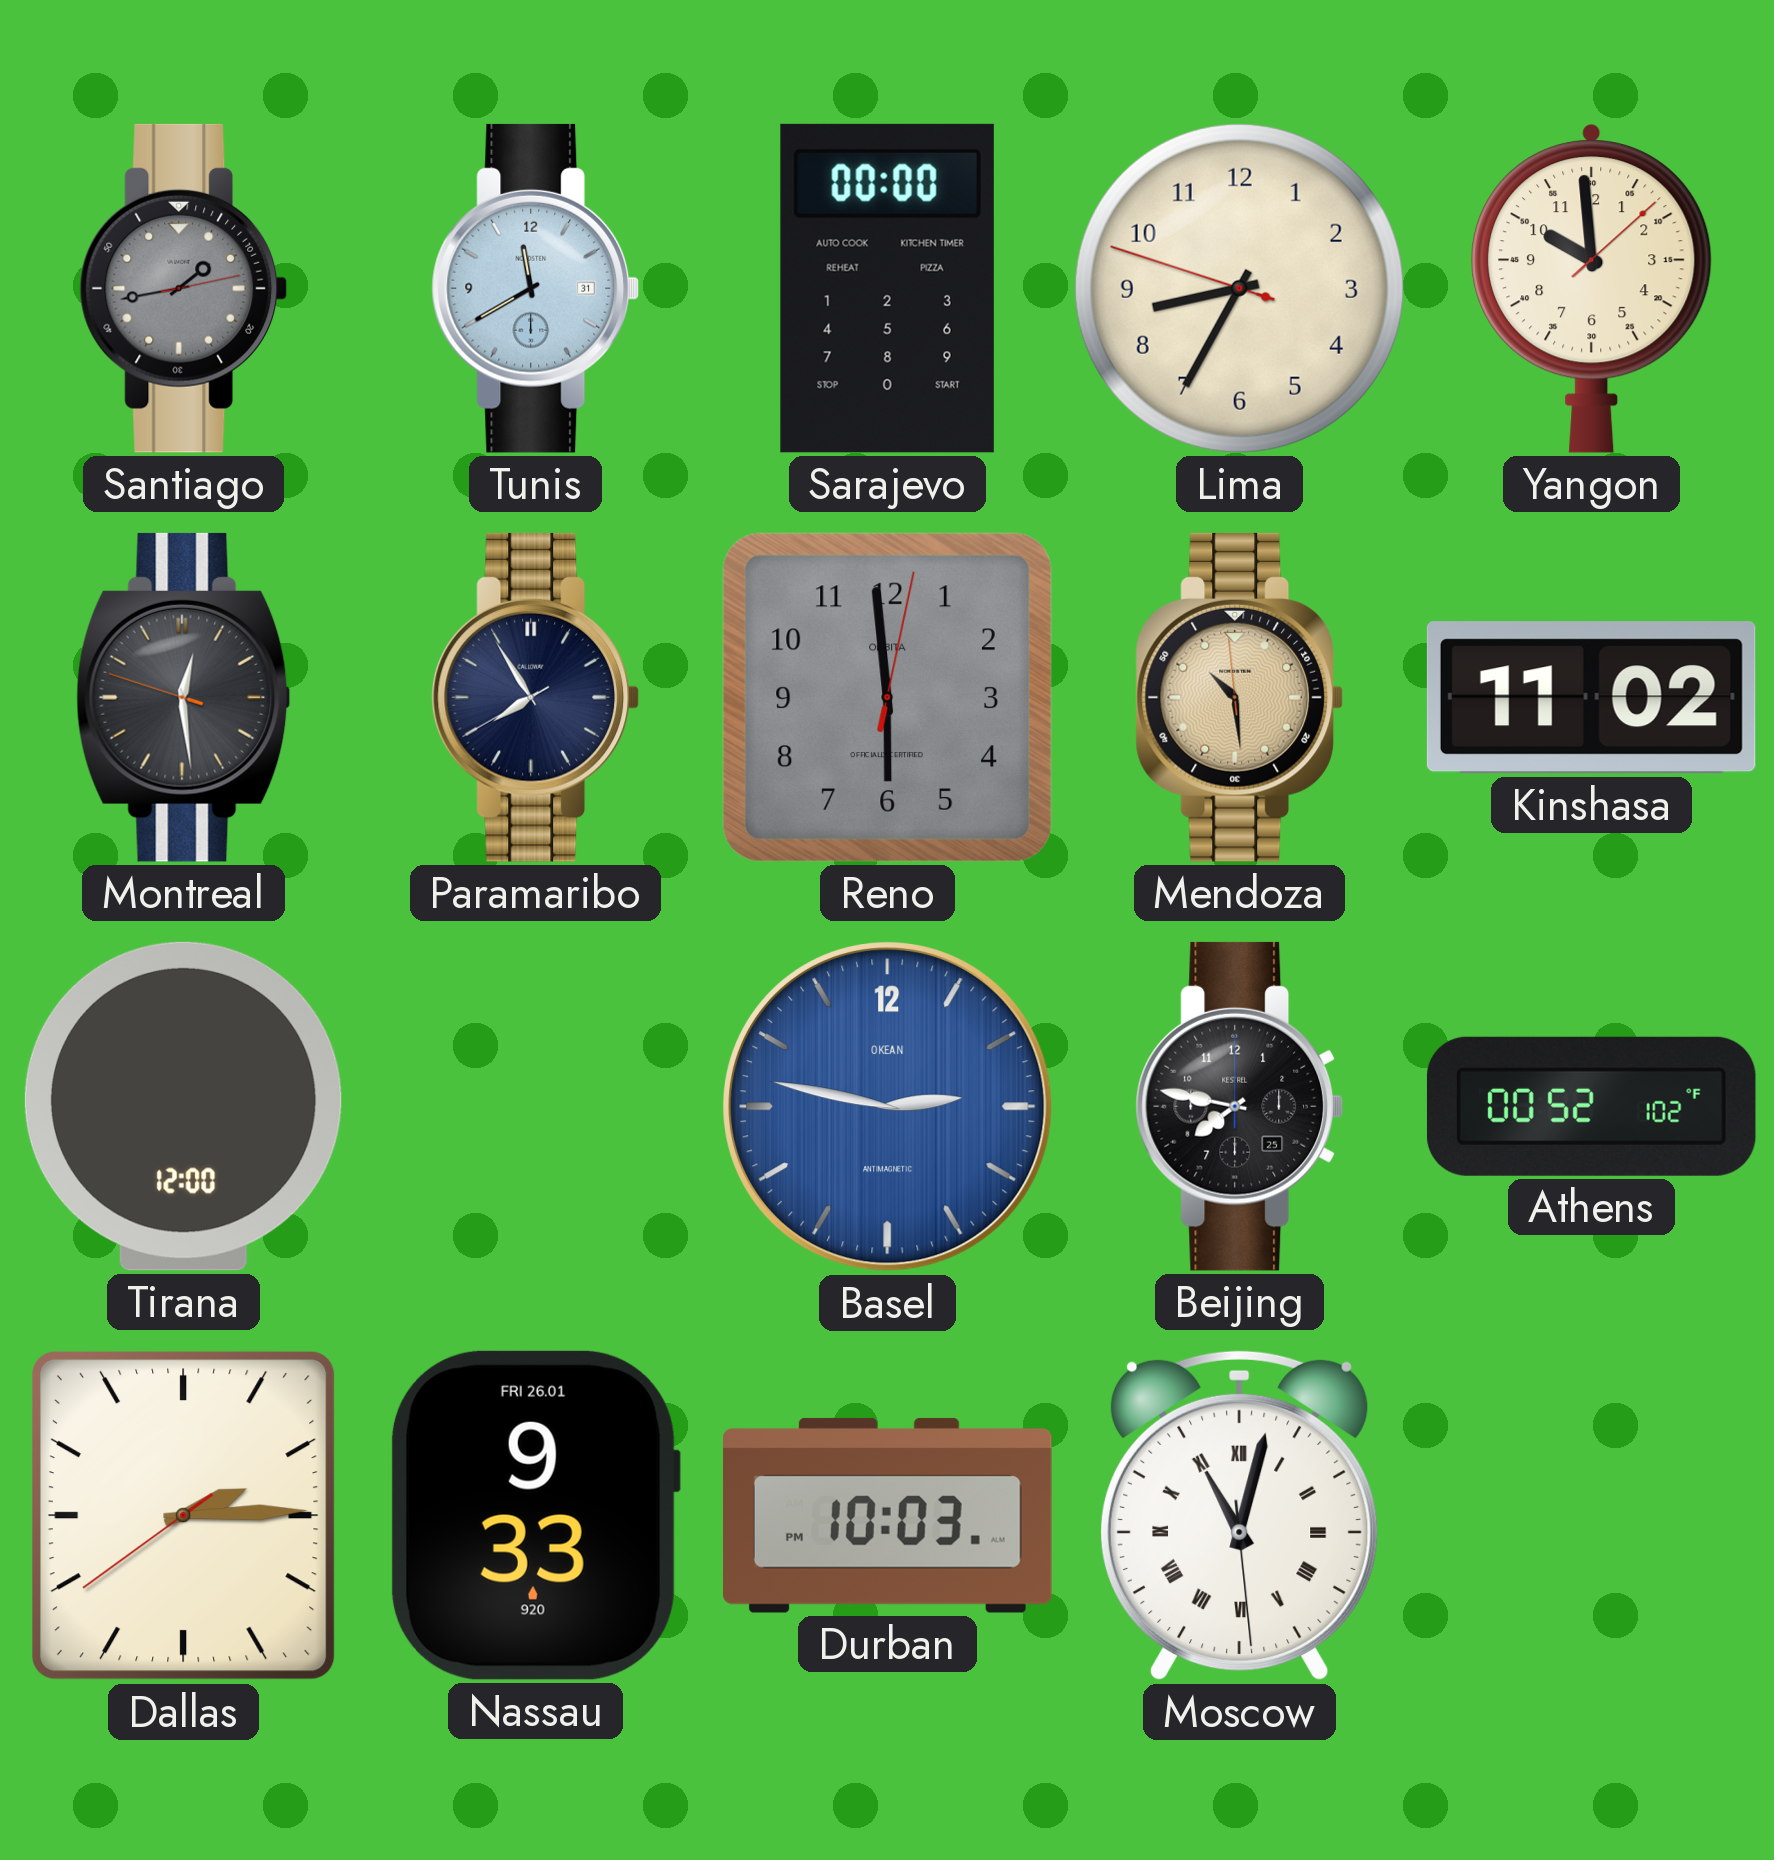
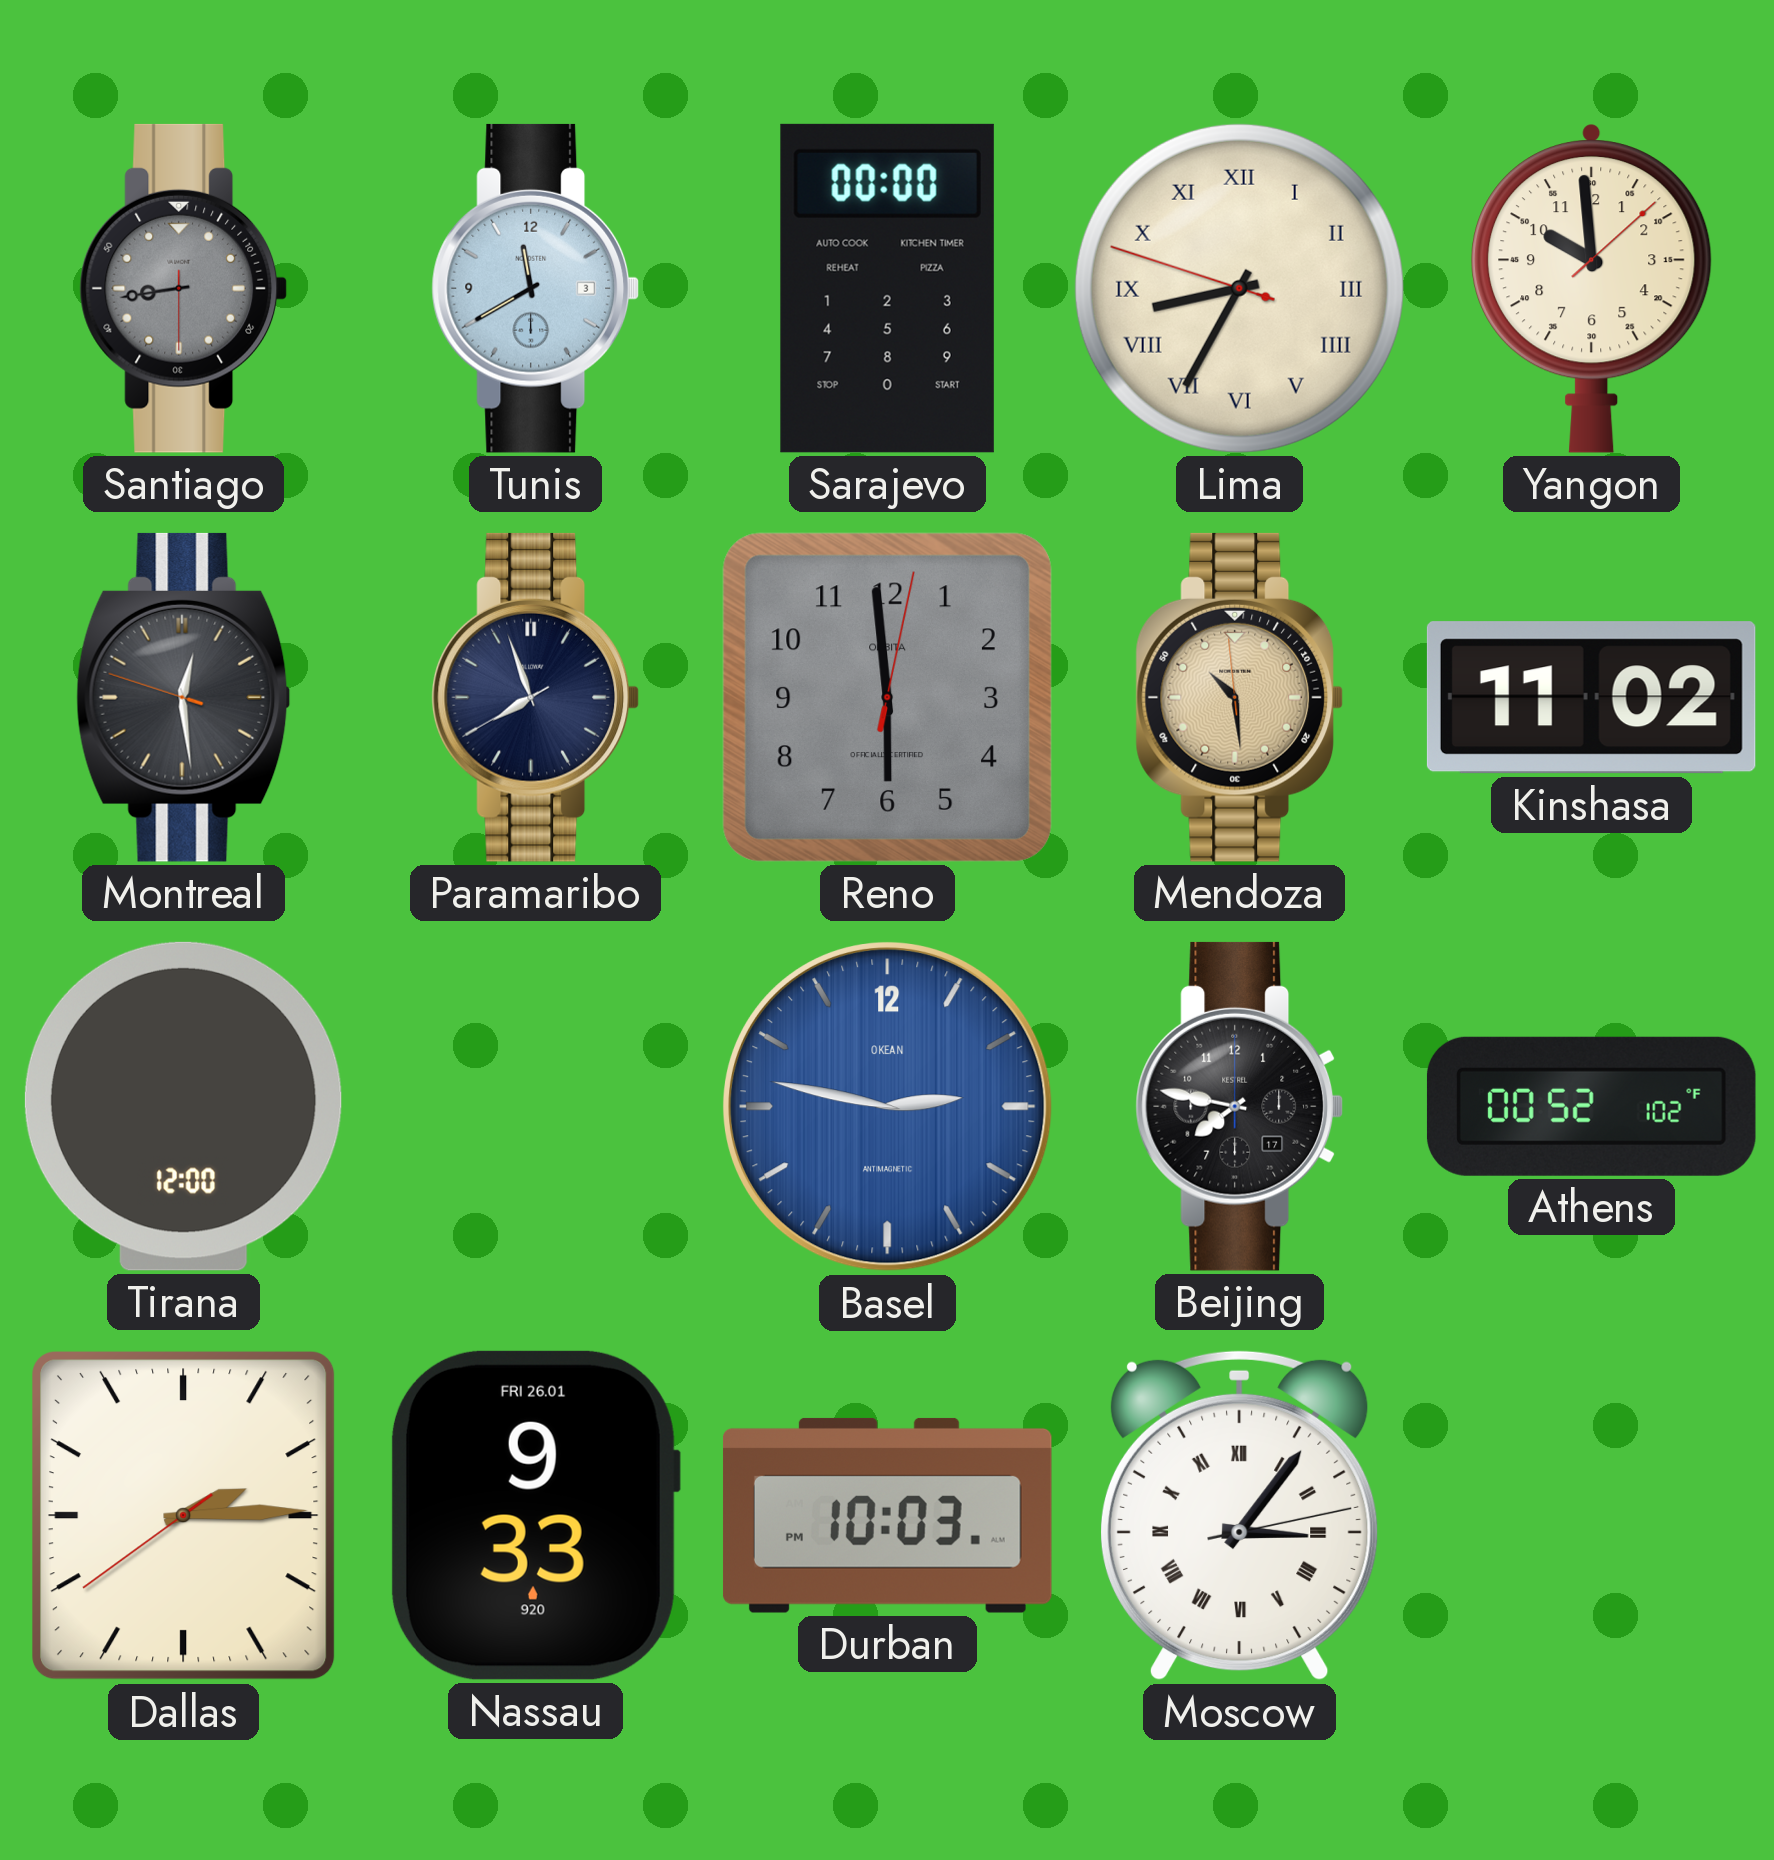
Santiago: 1:43 -> 8:43 (184, 288)
Tunis date: 31 -> 3 (536, 288)
Lima numerals: Arabic -> Roman (1239, 288)
Paramaribo: 7:54 -> 7:56 (536, 697)
Beijing date: 25 -> 17 (1240, 1106)
Moscow: 11:02 -> 3:06 (1239, 1516)
